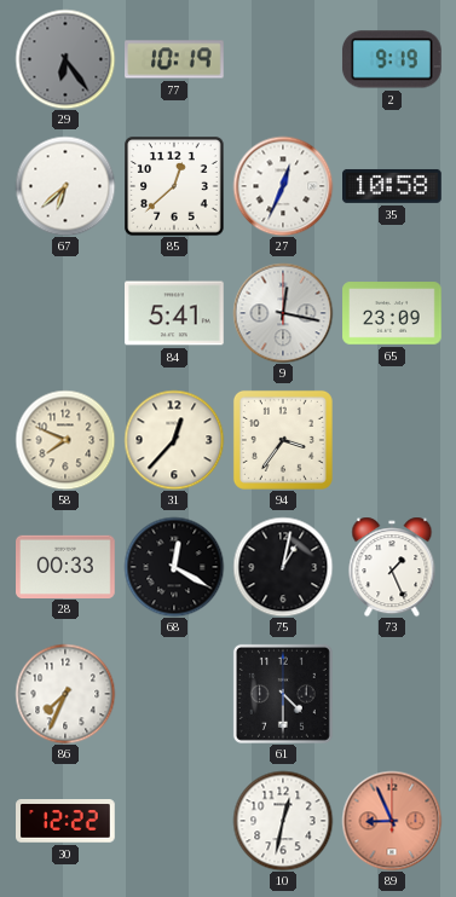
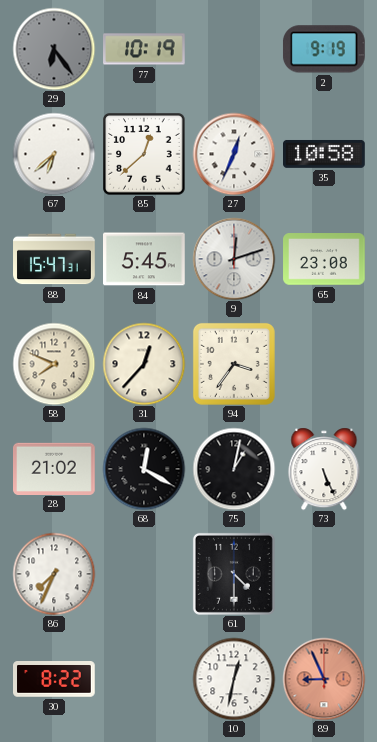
88: none -> 15:47 (54, 259)
84: 5:41 -> 5:45 (145, 259)
9: 12:17 -> 12:12 (234, 259)
65: 23:09 -> 23:08 (324, 259)
28: 00:33 -> 21:02 (54, 468)
73: 1:26 -> 5:26 (324, 469)
30: 12:22 -> 8:22 (54, 680)
